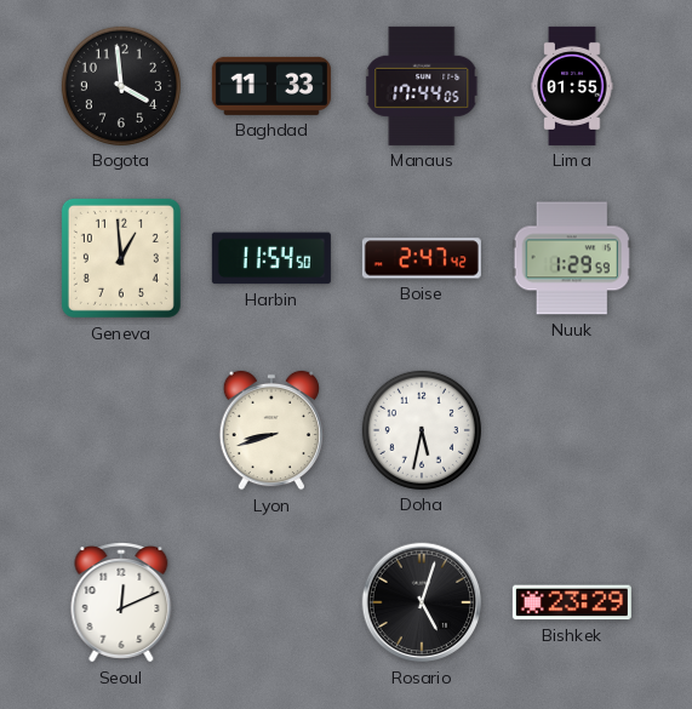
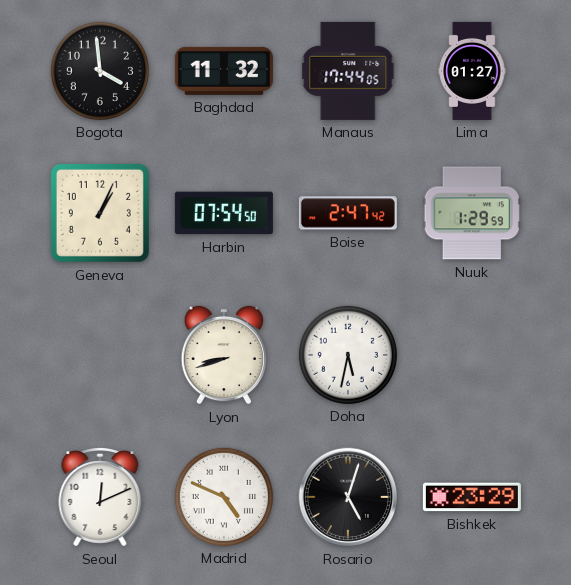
Baghdad: 11:33 -> 11:32 (224, 71)
Lima: 01:55 -> 01:27 (472, 71)
Geneva: 12:59 -> 1:04 (100, 213)
Harbin: 11:54 -> 07:54 (224, 213)
Madrid: none -> 4:49 (224, 497)
